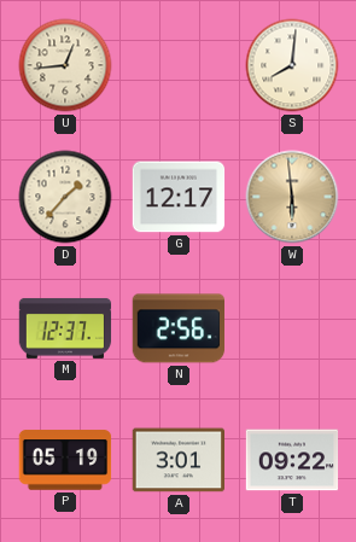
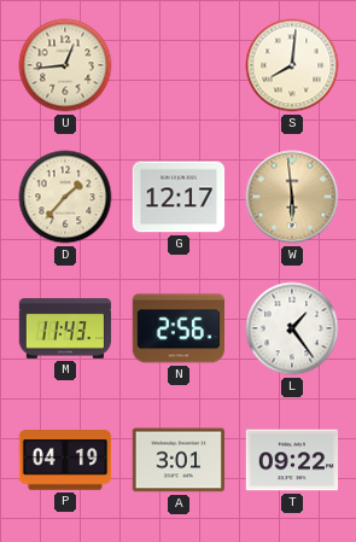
M: 12:37 -> 11:43 (65, 328)
L: none -> 1:24 (292, 328)
P: 05:19 -> 04:19 (65, 460)
